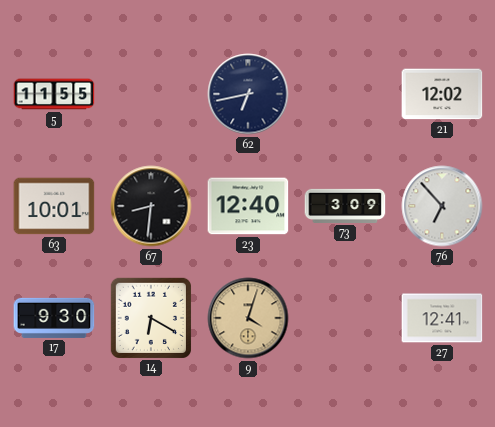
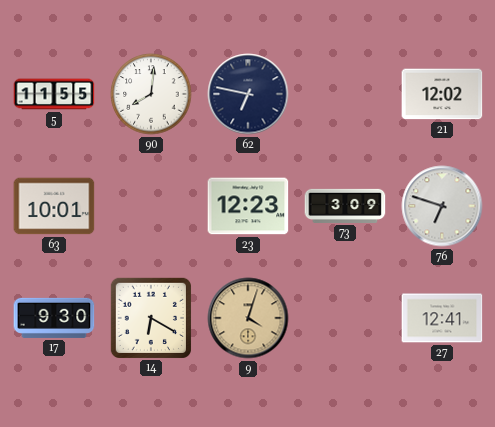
90: none -> 8:01 (151, 94)
62: 6:43 -> 6:47 (248, 94)
67: 8:31 -> none (151, 206)
23: 12:40 -> 12:23 (248, 206)
76: 6:53 -> 6:48 (442, 206)
